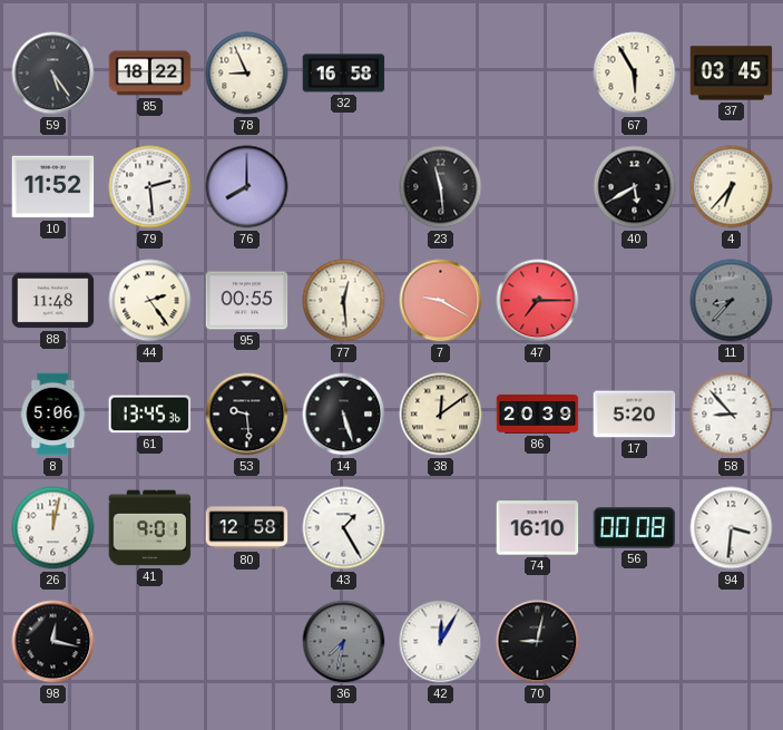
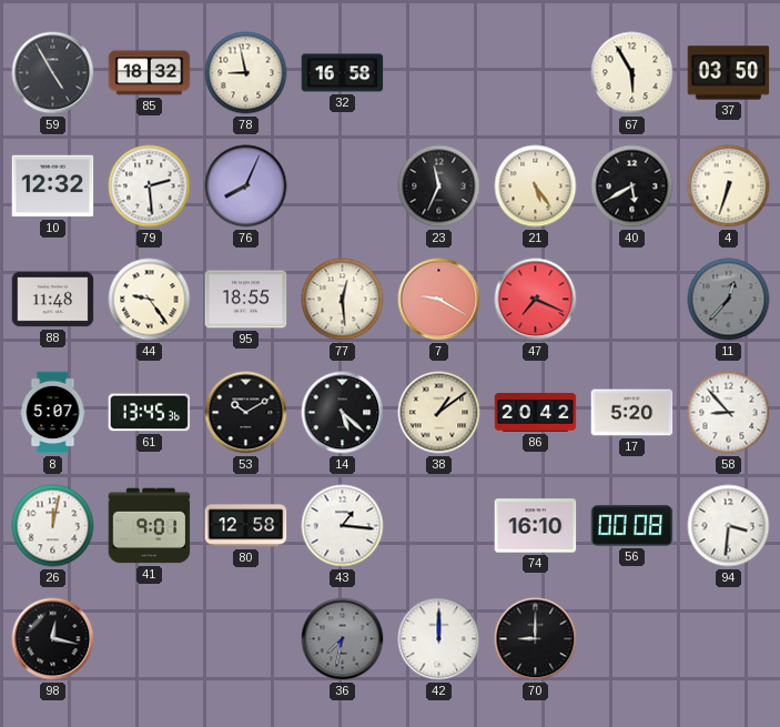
59: 5:24 -> 4:55 (53, 73)
85: 18:22 -> 18:32 (150, 73)
78: 8:56 -> 8:58 (246, 73)
37: 03:45 -> 03:50 (729, 73)
10: 11:52 -> 12:32 (53, 186)
76: 8:00 -> 8:04 (246, 186)
23: 11:29 -> 11:34 (439, 186)
21: none -> 5:24 (536, 186)
4: 6:37 -> 6:33 (729, 186)
44: 2:24 -> 9:24 (150, 300)
95: 00:55 -> 18:55 (246, 300)
47: 7:15 -> 7:19 (536, 300)
11: 8:37 -> 12:37 (729, 300)
8: 5:06 -> 5:07 (53, 413)
53: 9:29 -> 10:10 (246, 413)
14: 5:27 -> 5:22 (343, 413)
38: 12:09 -> 1:09 (439, 413)
86: 20:39 -> 20:42 (536, 412)
43: 1:25 -> 1:16 (343, 526)
42: 12:05 -> 12:00 (439, 639)
70: 9:02 -> 9:00 (536, 639)
